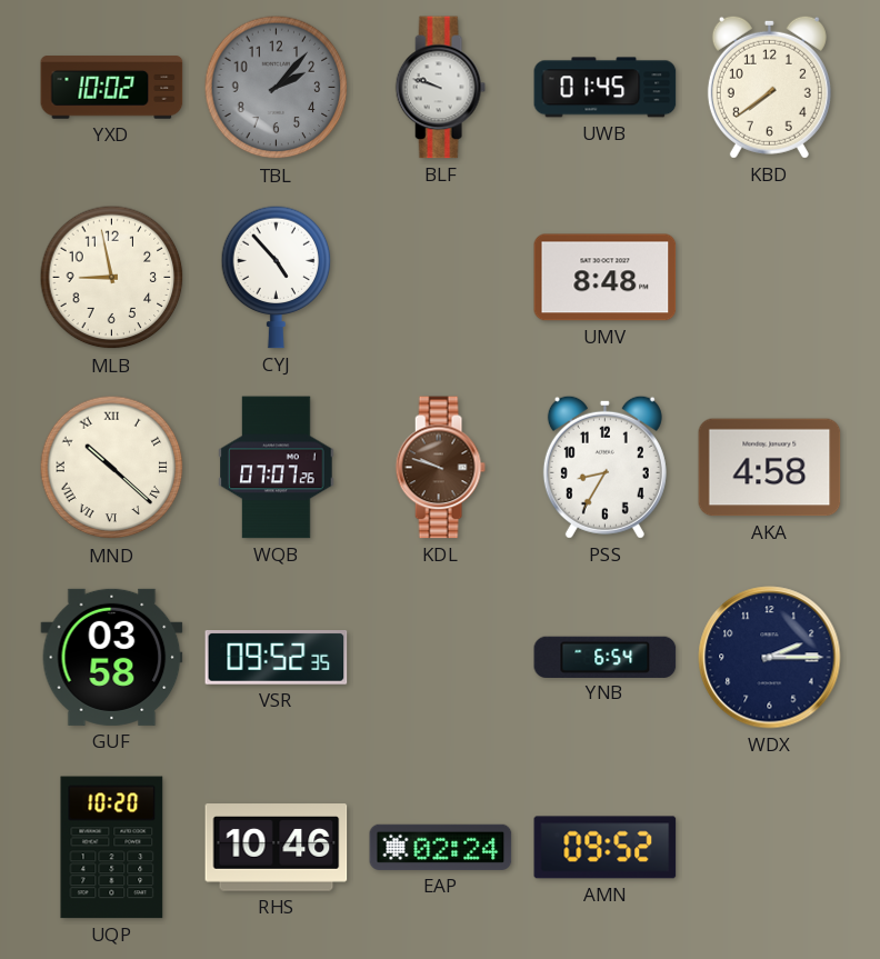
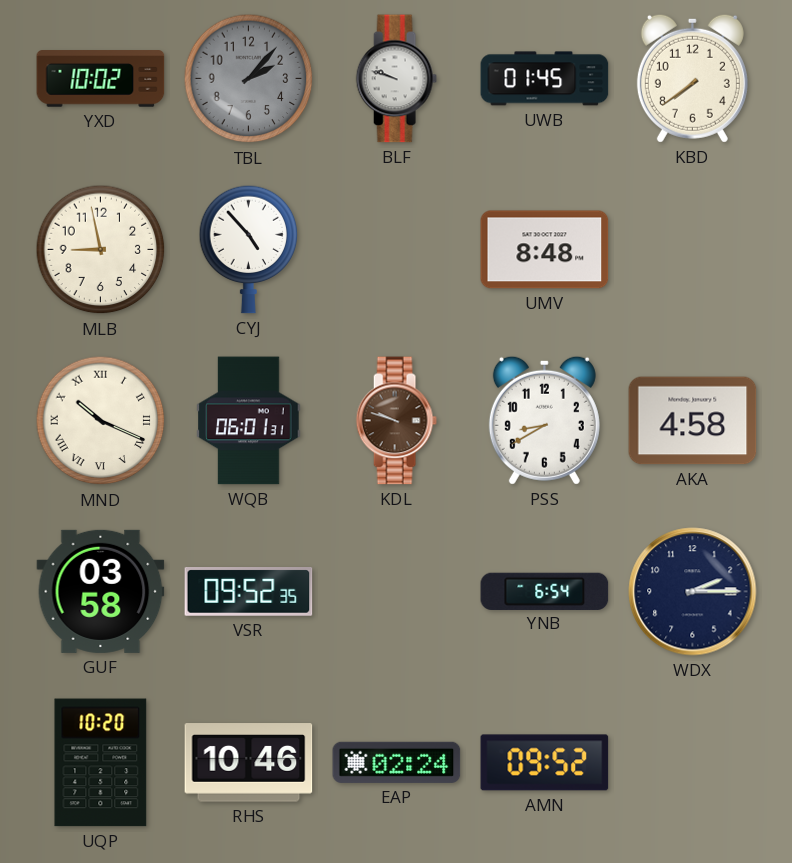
MND: 10:22 -> 10:19 (101, 421)
WQB: 07:07 -> 06:01 (249, 421)
PSS: 8:35 -> 8:40 (544, 420)
